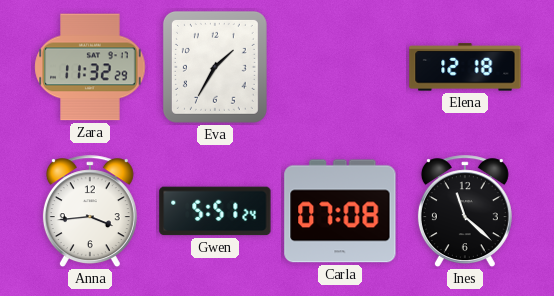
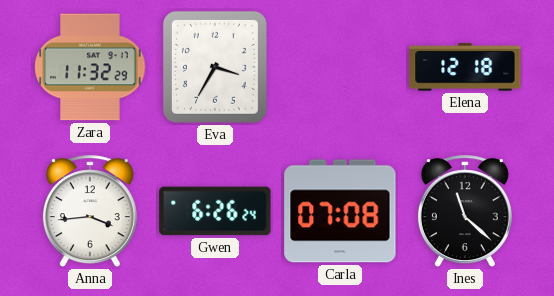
Eva: 1:35 -> 3:35 (215, 67)
Gwen: 5:51 -> 6:26 (215, 211)
